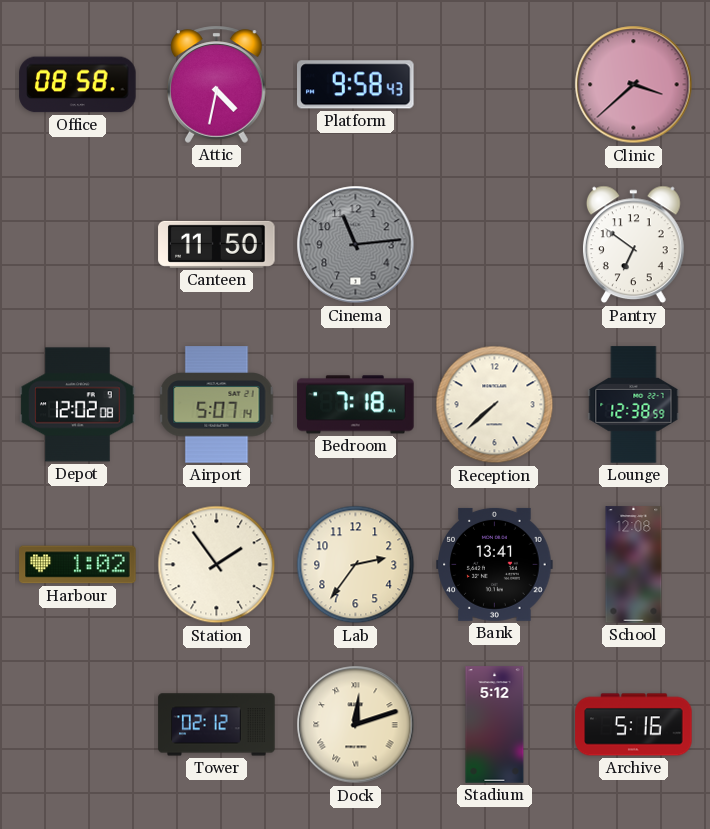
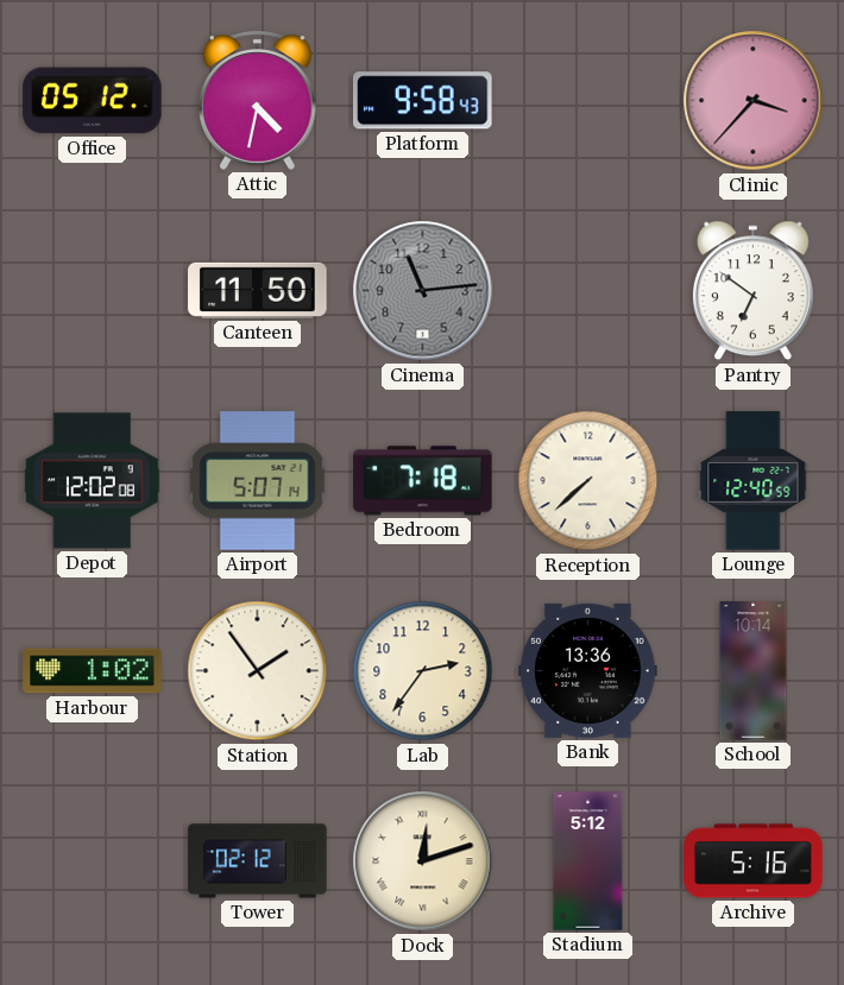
Office: 08:58 -> 05:12 (93, 101)
Clinic: 3:38 -> 3:37 (754, 101)
Lounge: 12:38 -> 12:40 (754, 481)
Bank: 13:41 -> 13:36 (588, 670)
School: 12:08 -> 10:14 (754, 671)
